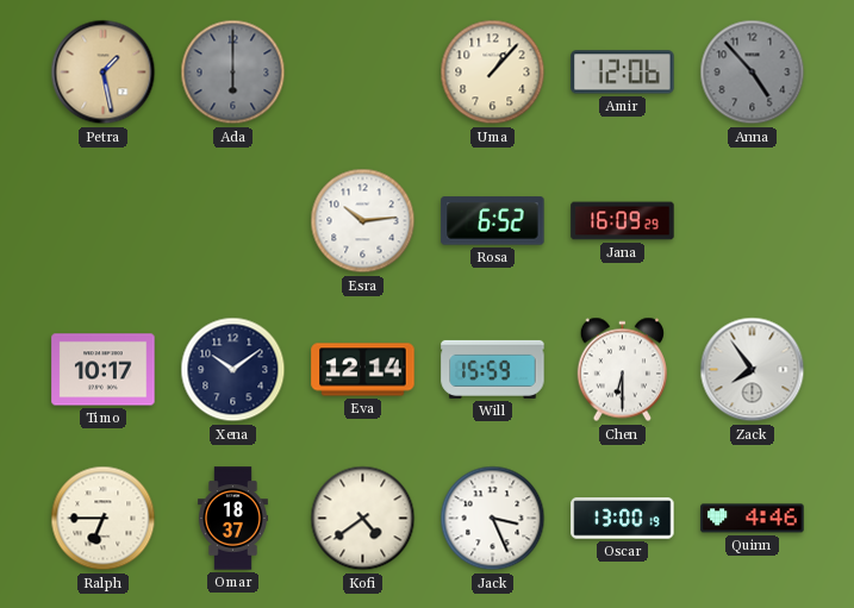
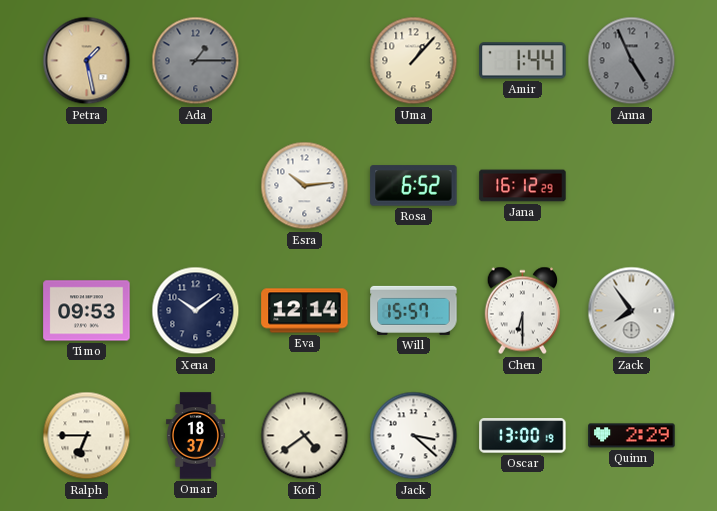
Ada: 6:00 -> 1:15 (196, 61)
Amir: 12:06 -> 1:44 (523, 61)
Anna: 4:53 -> 4:56 (632, 61)
Jana: 16:09 -> 16:12 (523, 186)
Timo: 10:17 -> 09:53 (87, 311)
Will: 15:59 -> 15:57 (414, 310)
Jack: 3:26 -> 3:22 (414, 436)
Quinn: 4:46 -> 2:29 (632, 436)
